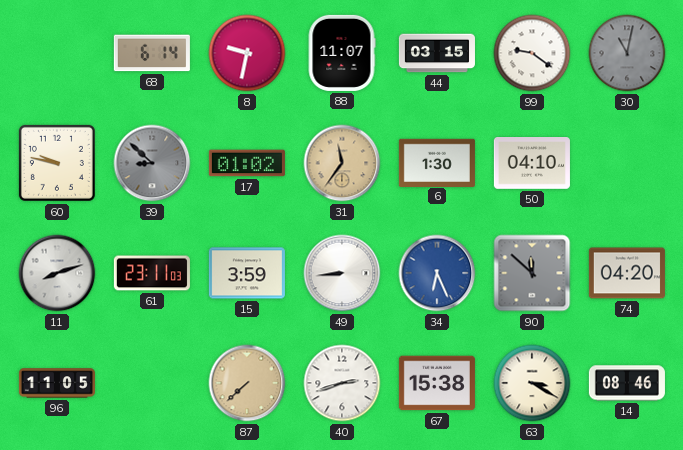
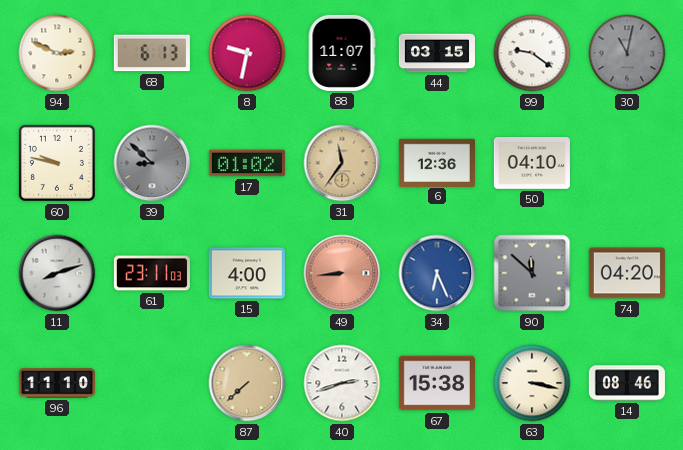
94: none -> 2:49 (57, 53)
68: 6:14 -> 6:13 (152, 53)
6: 1:30 -> 12:36 (437, 162)
15: 3:59 -> 4:00 (247, 273)
49 dial: white -> salmon (342, 273)
96: 11:05 -> 11:10 (57, 383)
63: 3:20 -> 3:17 (532, 383)
